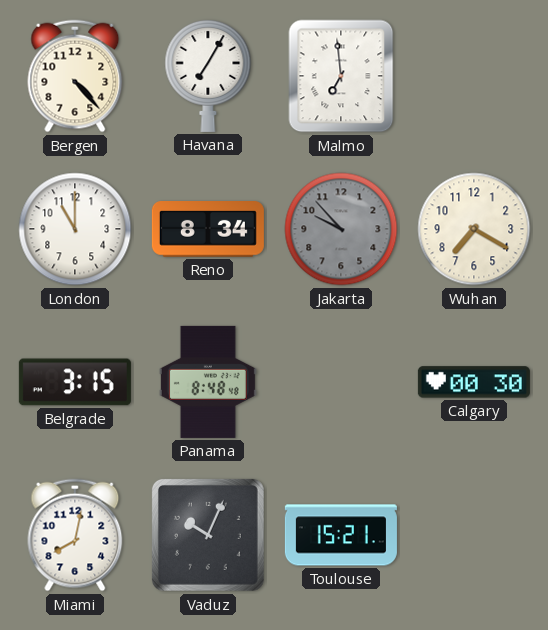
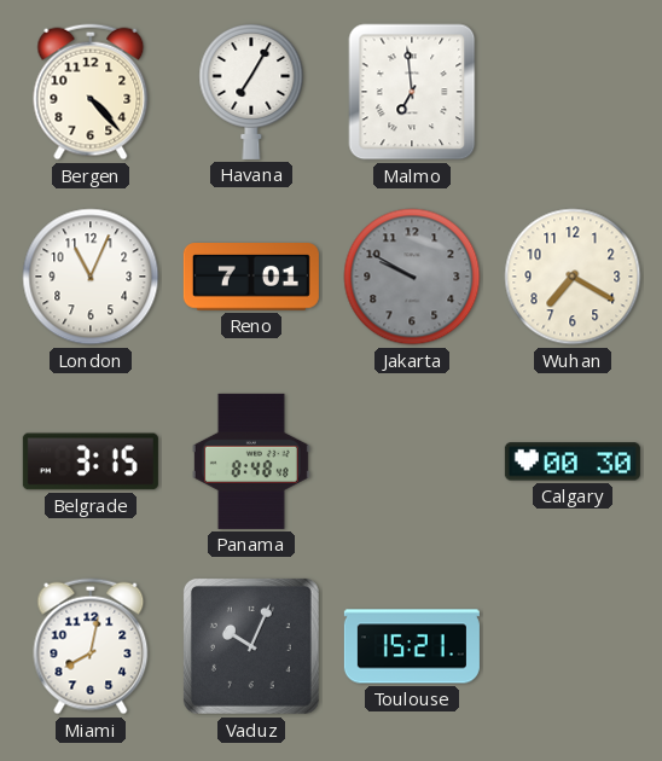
London: 11:00 -> 11:04 (91, 277)
Reno: 8:34 -> 7:01 (251, 278)
Jakarta: 9:53 -> 9:50 (412, 277)
